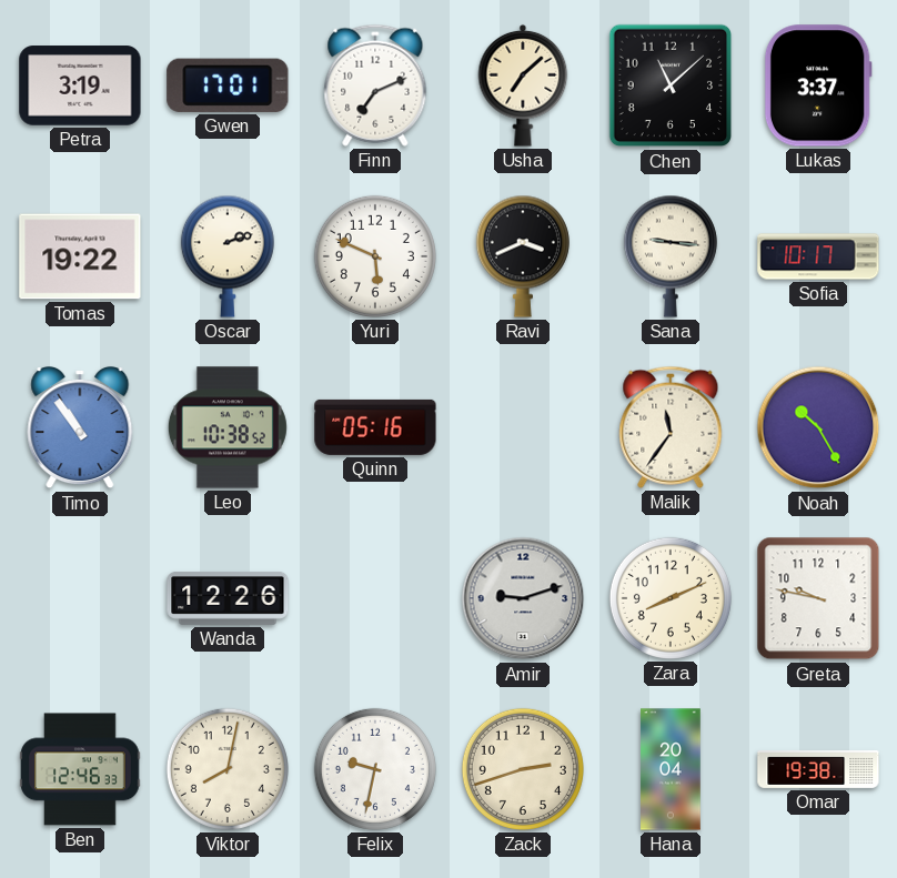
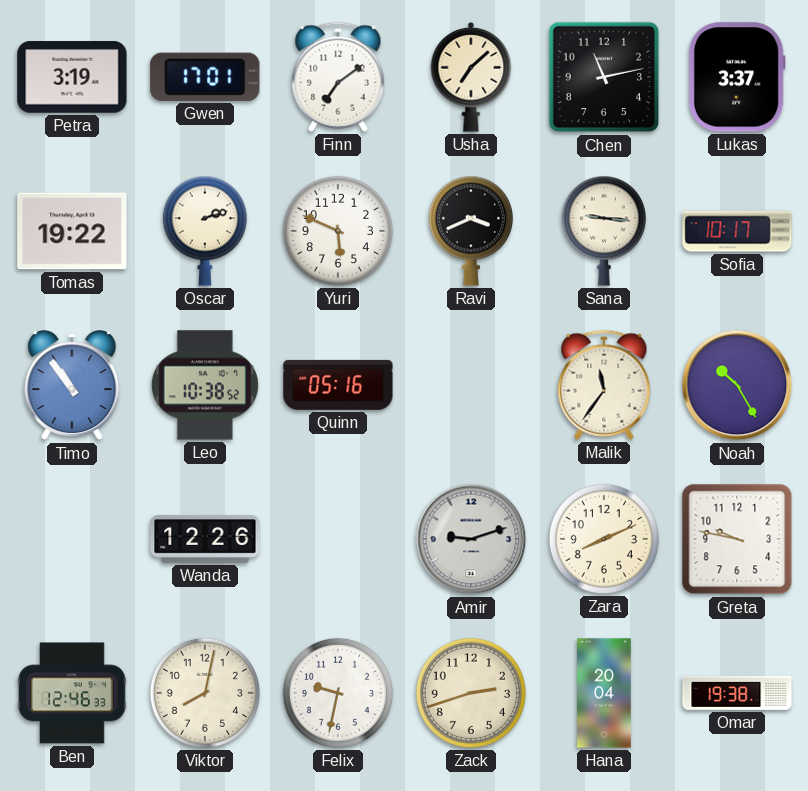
Finn: 7:11 -> 7:09 (338, 77)
Chen: 11:08 -> 11:13 (604, 77)
